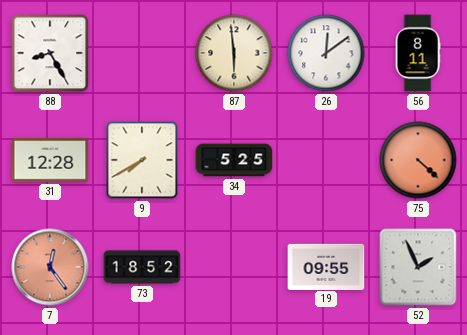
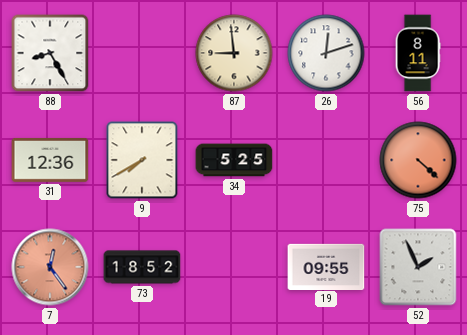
87: 5:59 -> 8:59 (234, 53)
26: 12:09 -> 12:12 (326, 53)
31: 12:28 -> 12:36 (50, 160)
